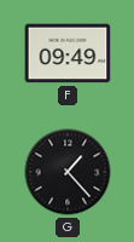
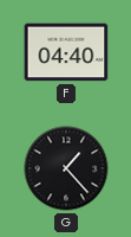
F: 09:49 -> 04:40 (66, 52)
